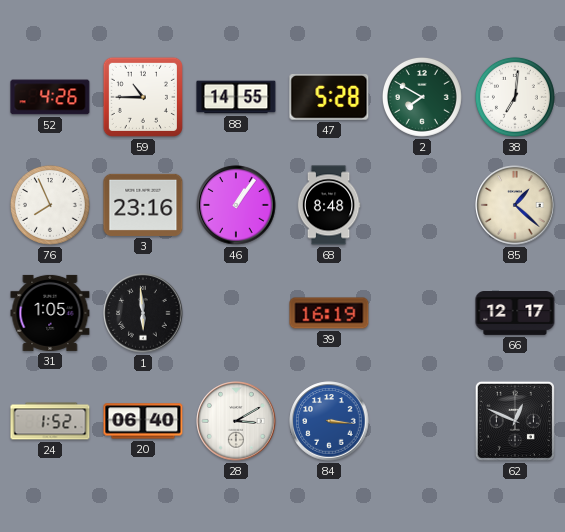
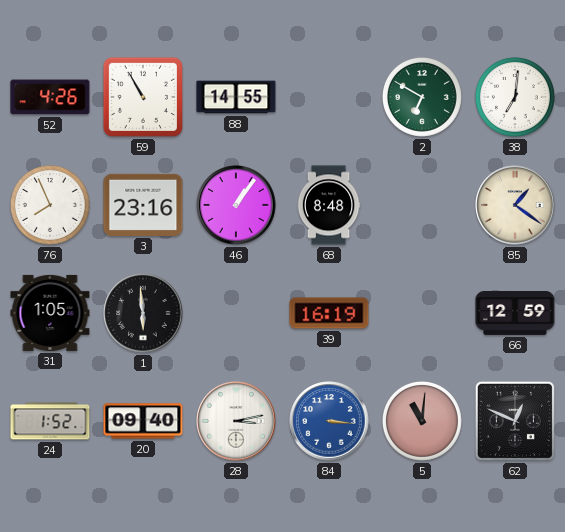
59: 10:45 -> 10:55 (143, 97)
47: 5:28 -> none (329, 97)
2: 7:50 -> 6:50 (422, 97)
85: 1:22 -> 1:21 (515, 205)
66: 12:17 -> 12:59 (515, 314)
20: 06:40 -> 09:40 (143, 421)
28: 3:10 -> 3:13 (236, 421)
5: none -> 11:01 (422, 421)
